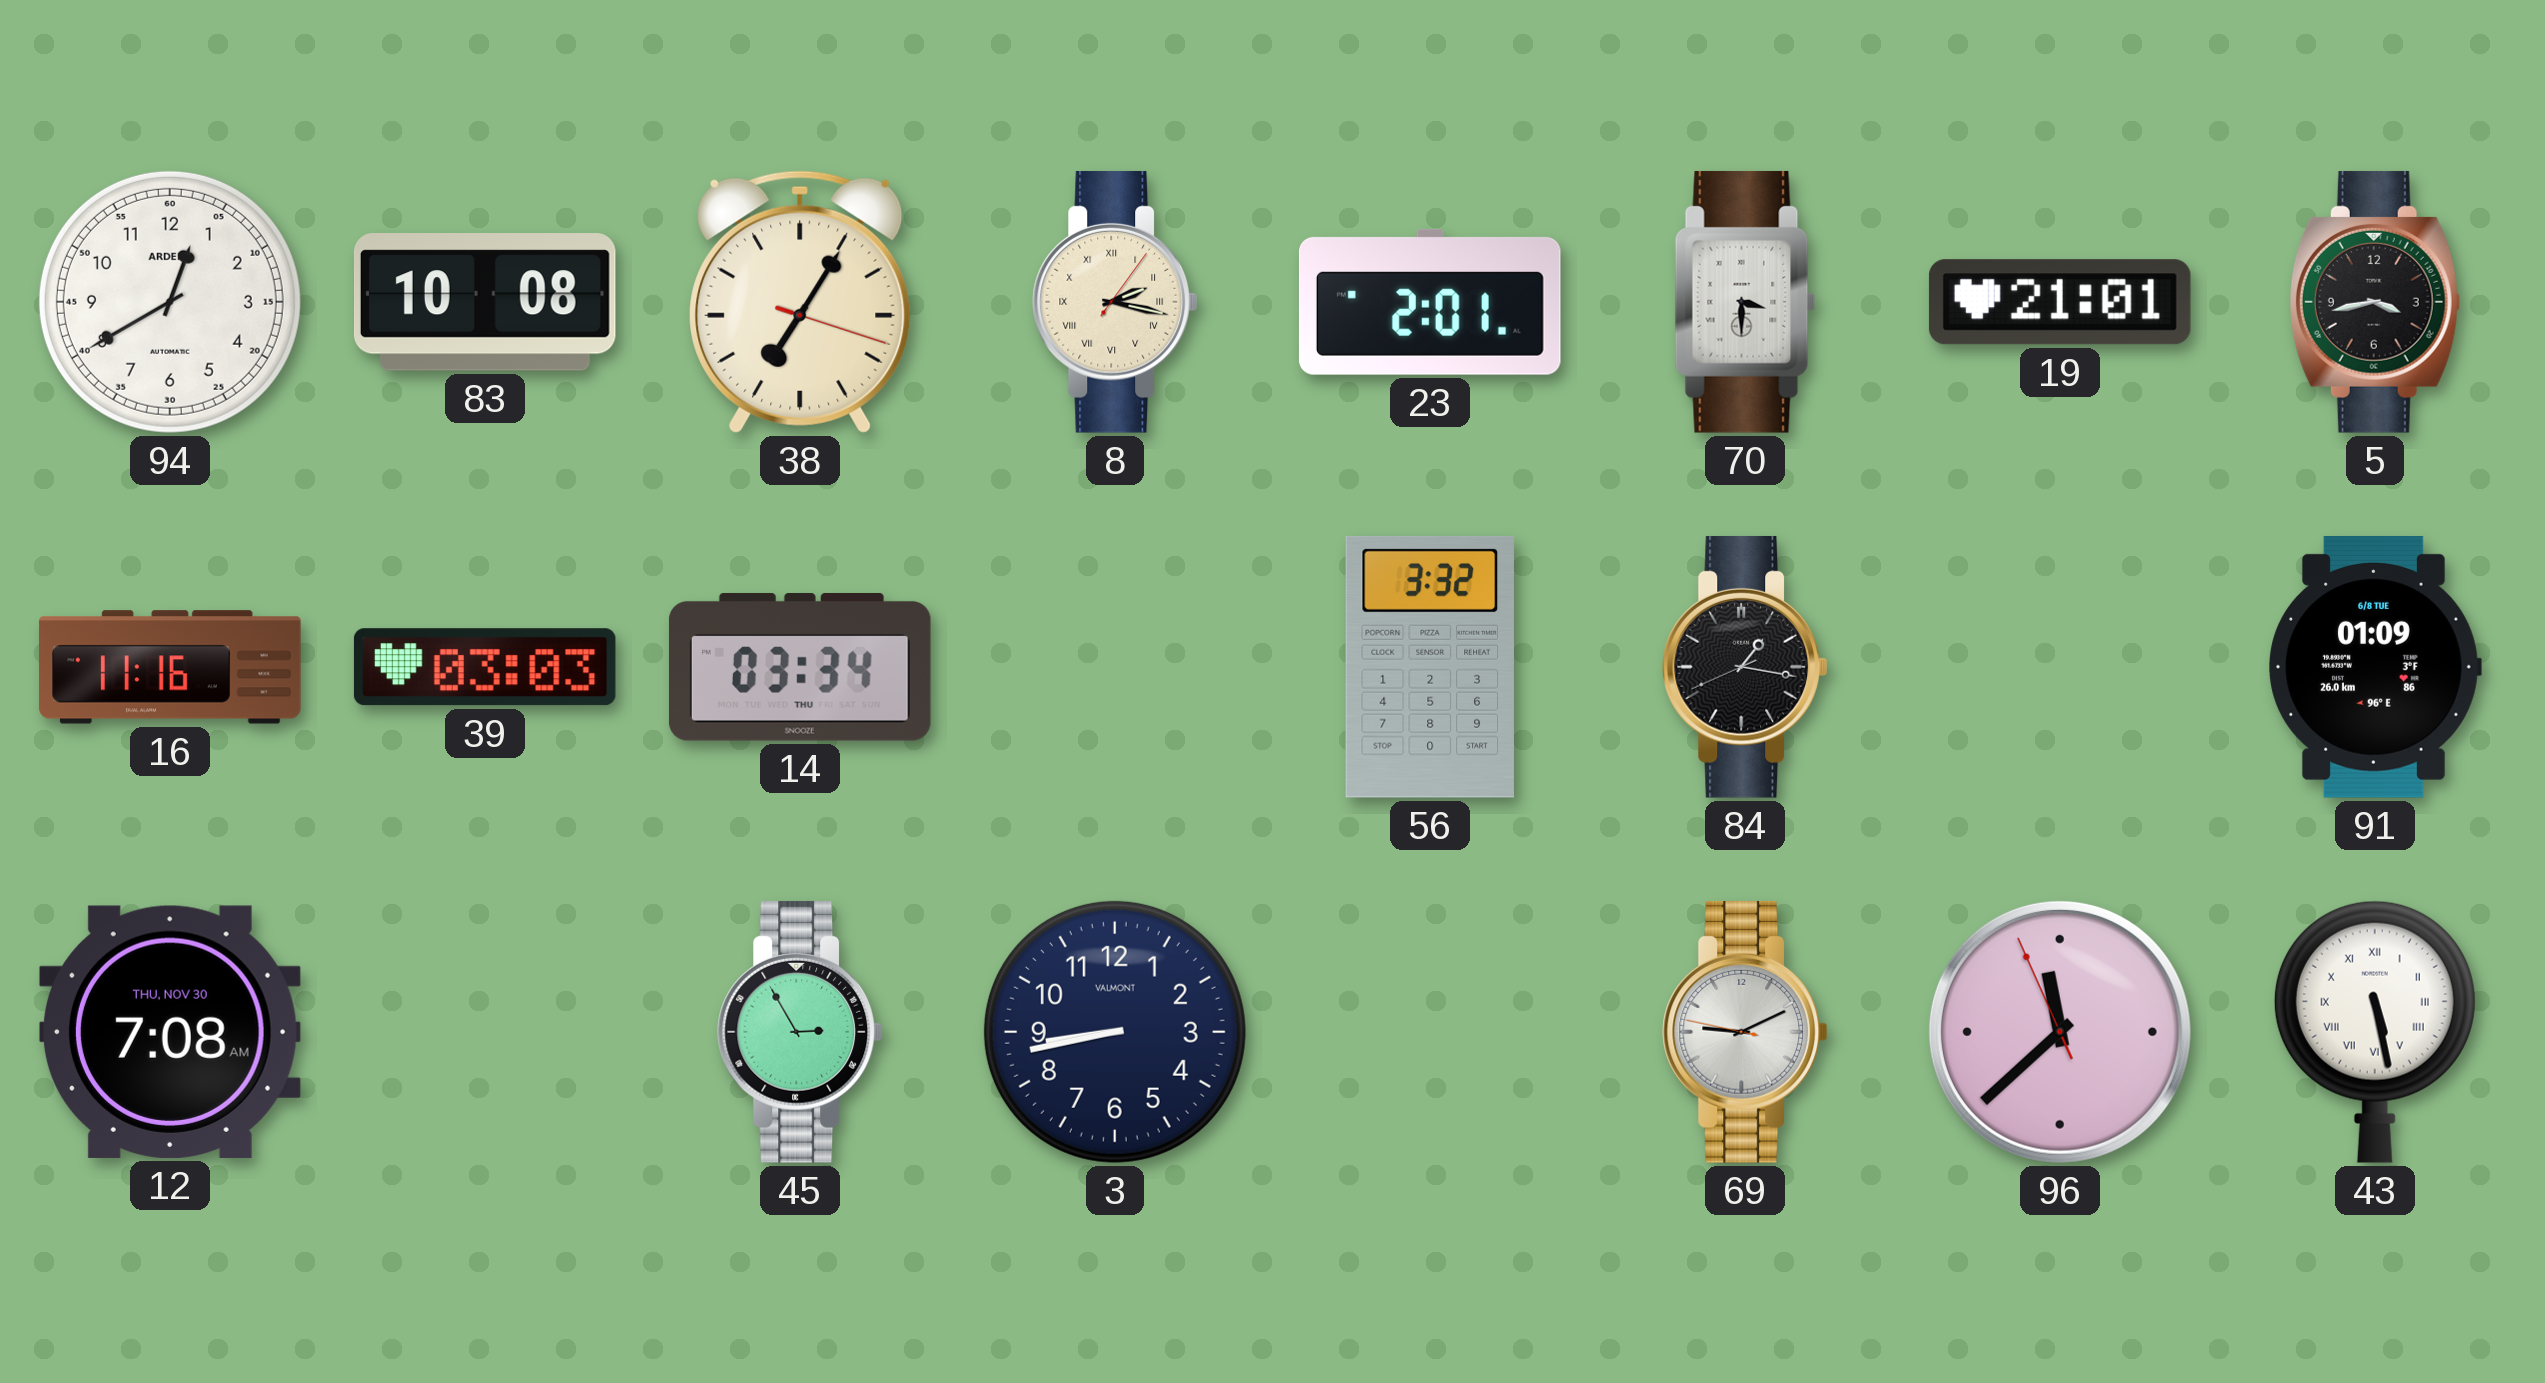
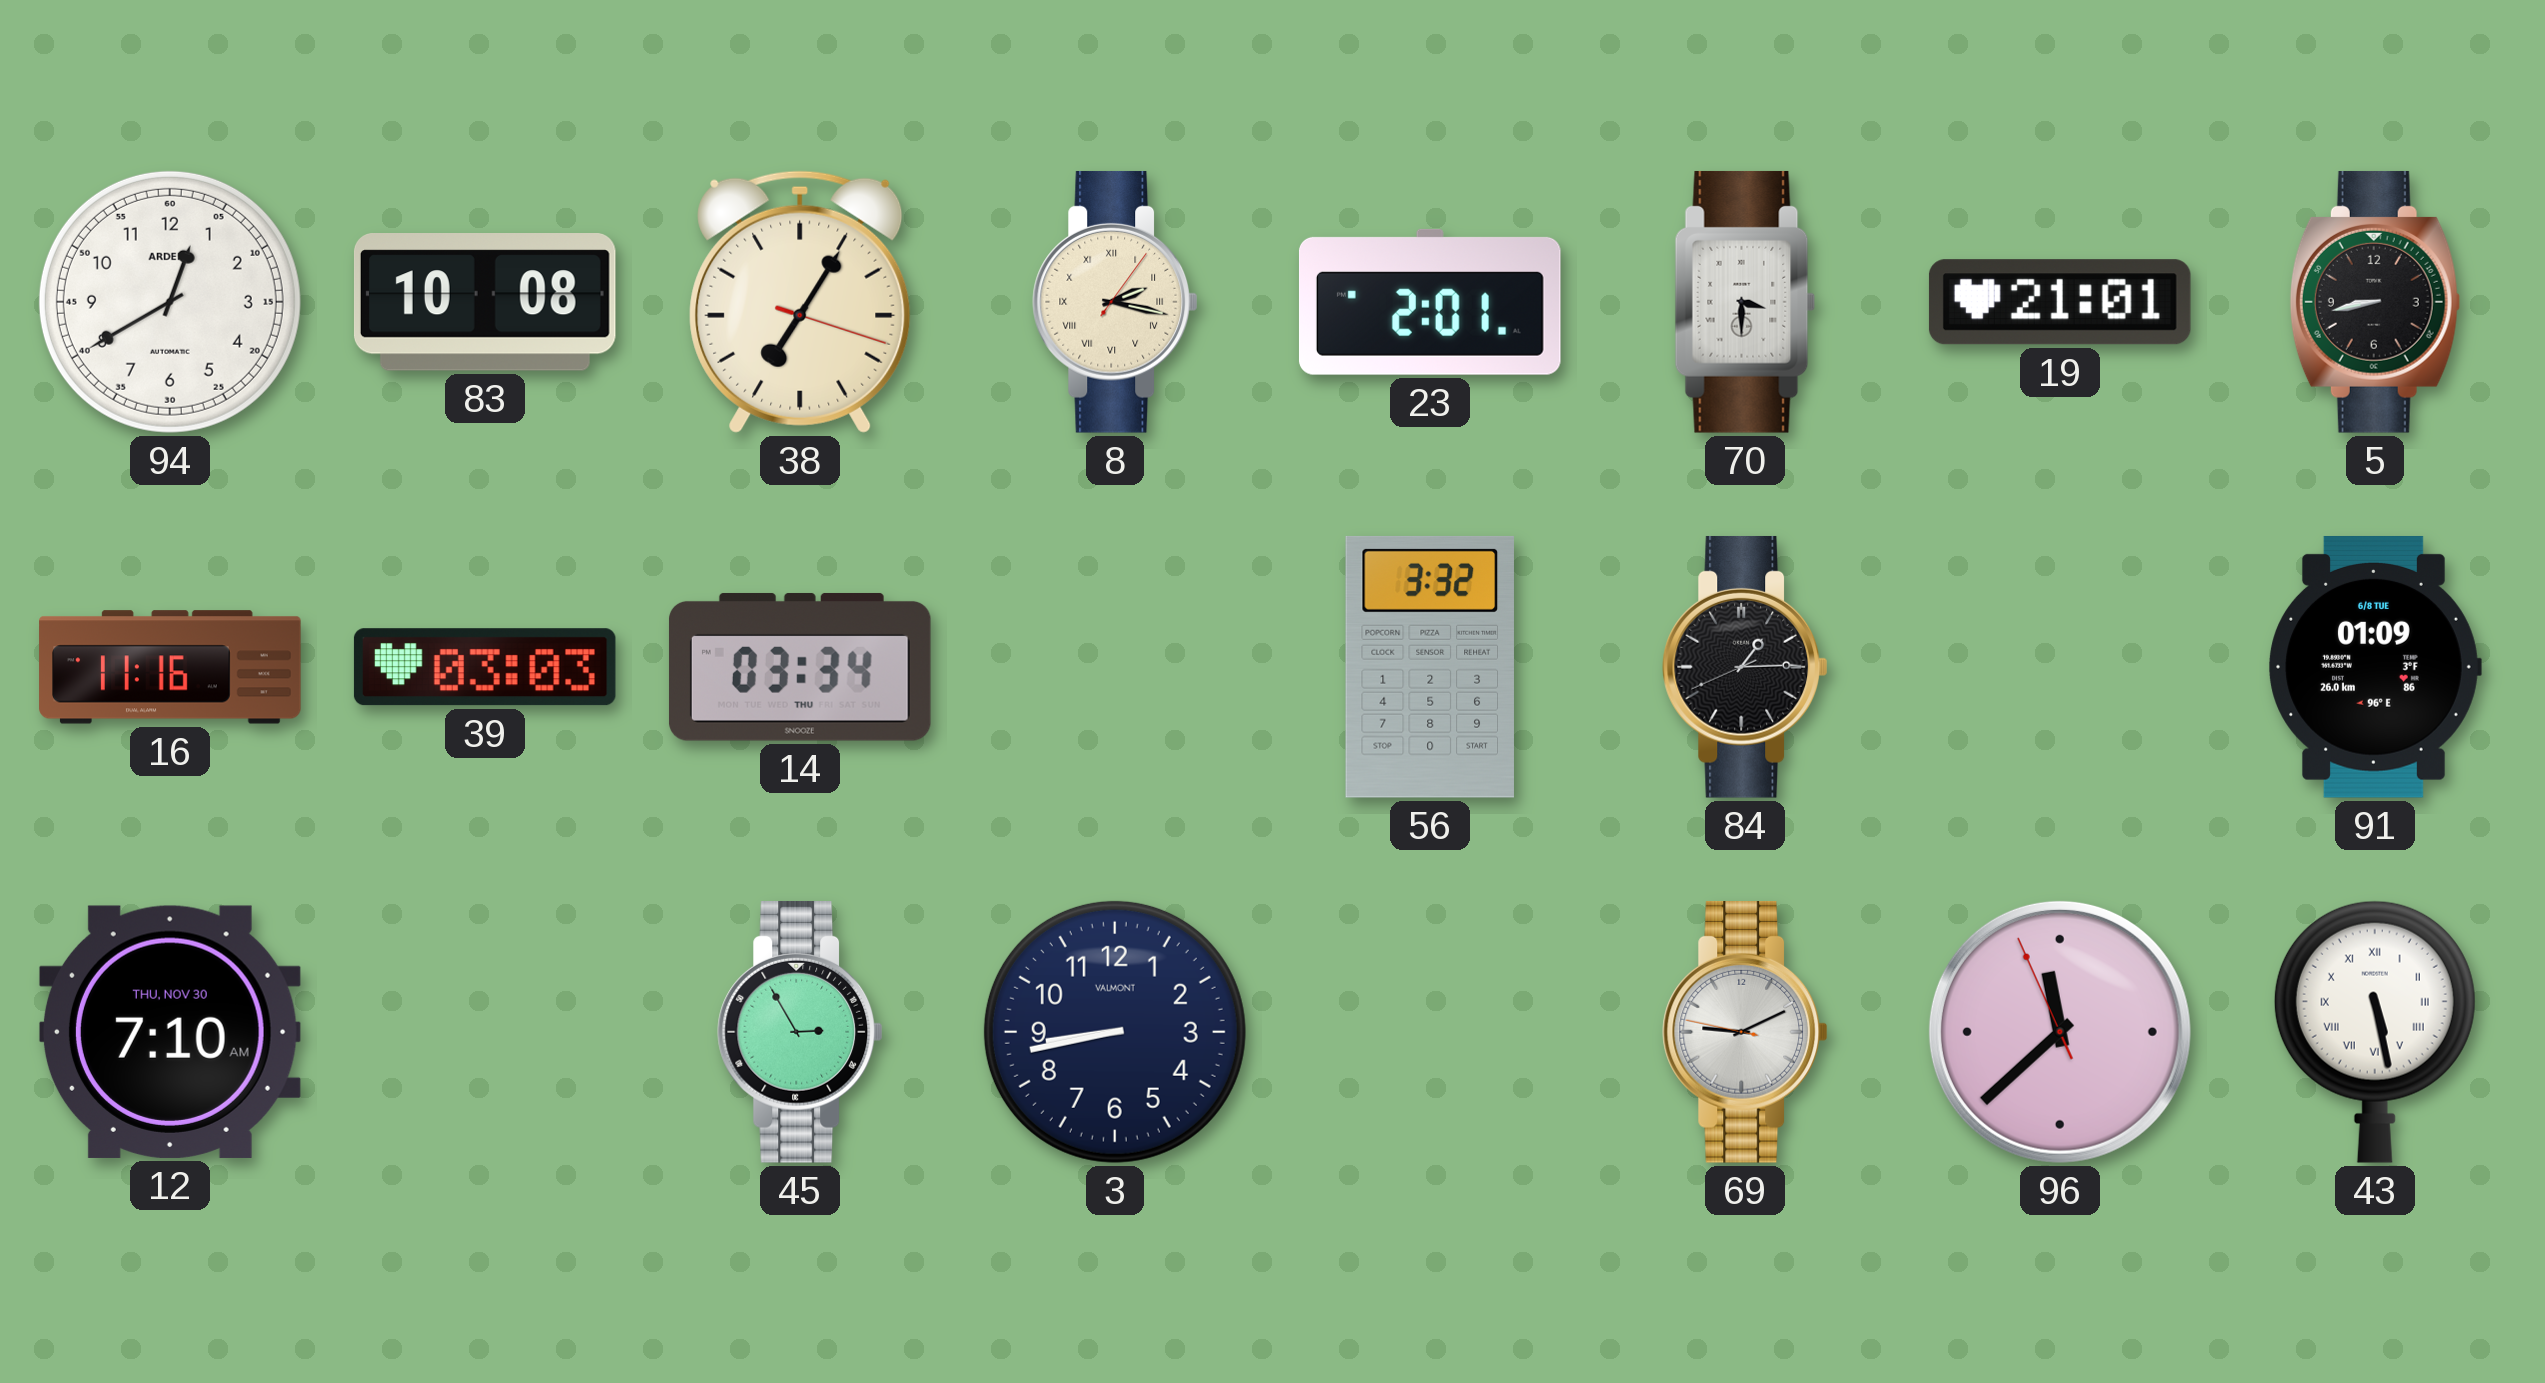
5: 3:43 -> 8:43 (2375, 302)
84: 1:16 -> 1:14 (1745, 667)
12: 7:08 -> 7:10 (170, 1032)
